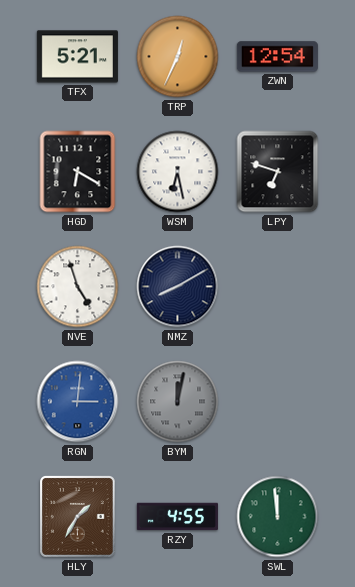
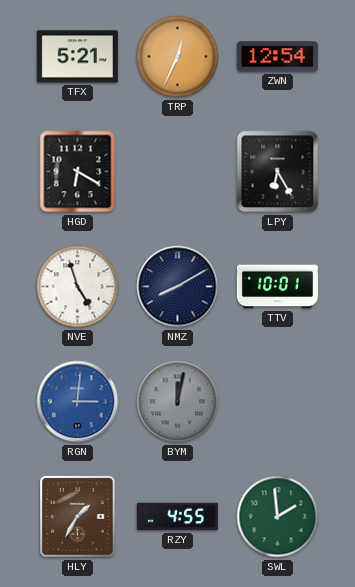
WSM: 6:28 -> none (178, 172)
LPY: 6:48 -> 6:25 (278, 172)
TTV: none -> 10:01 (277, 287)
SWL: 11:59 -> 1:59 (278, 517)
